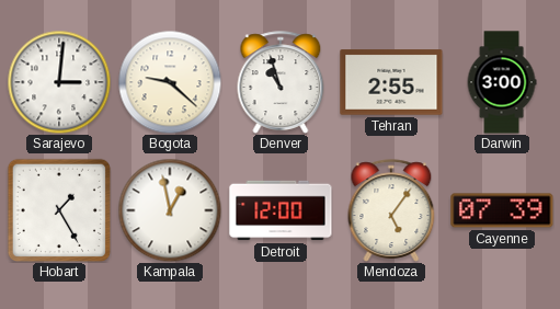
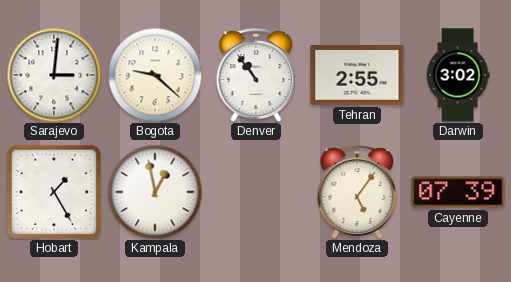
Denver: 10:57 -> 10:54 (256, 75)
Darwin: 3:00 -> 3:02 (458, 75)
Detroit: 12:00 -> none (281, 210)
